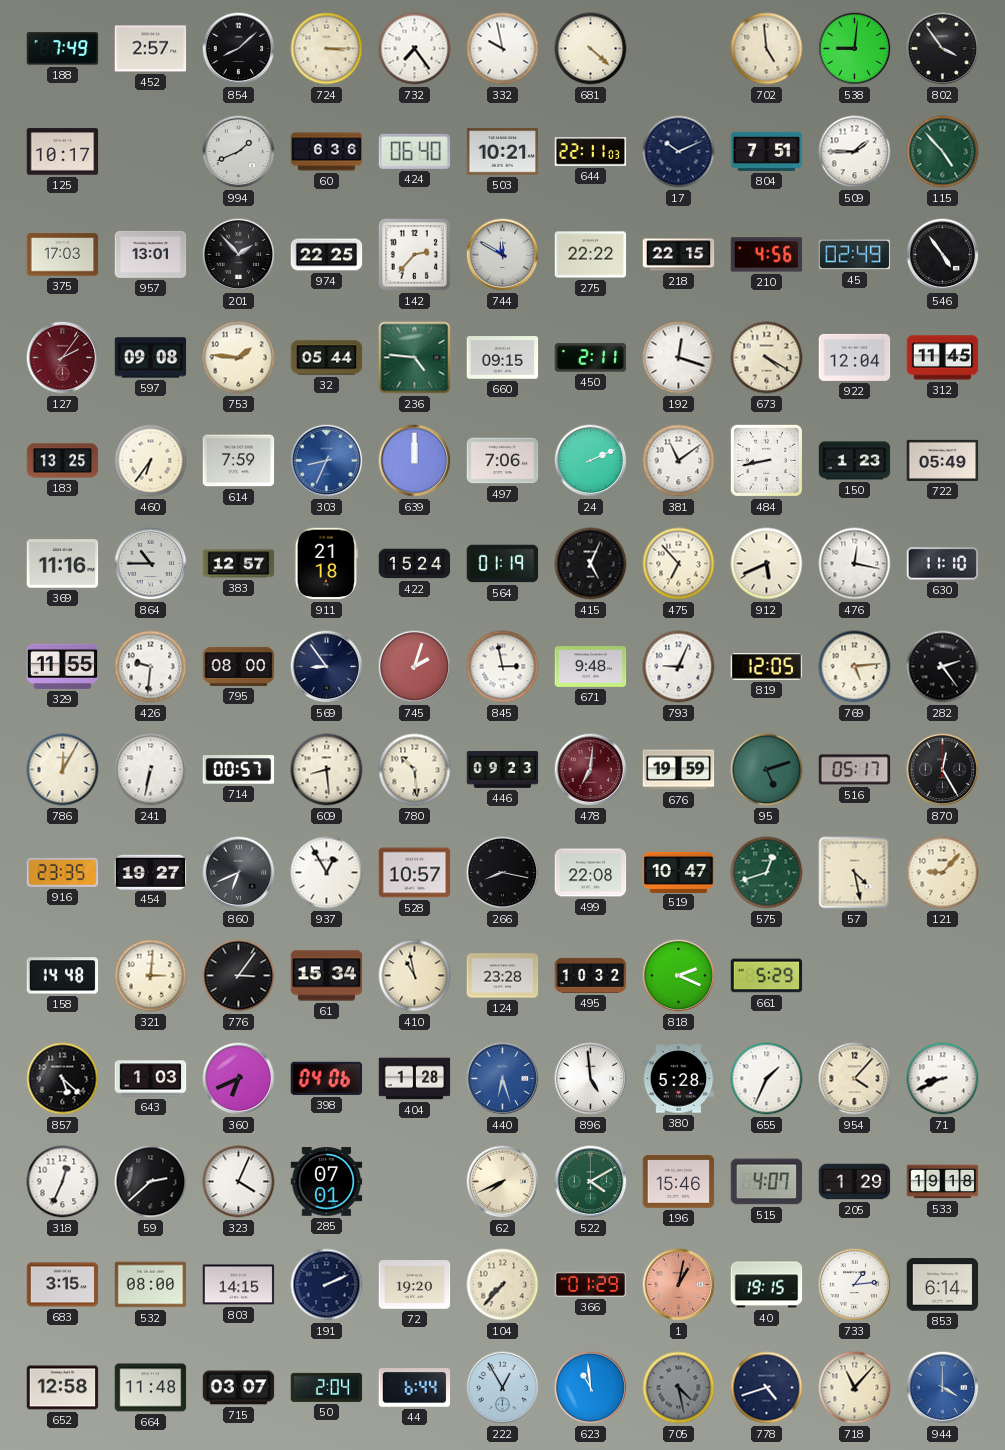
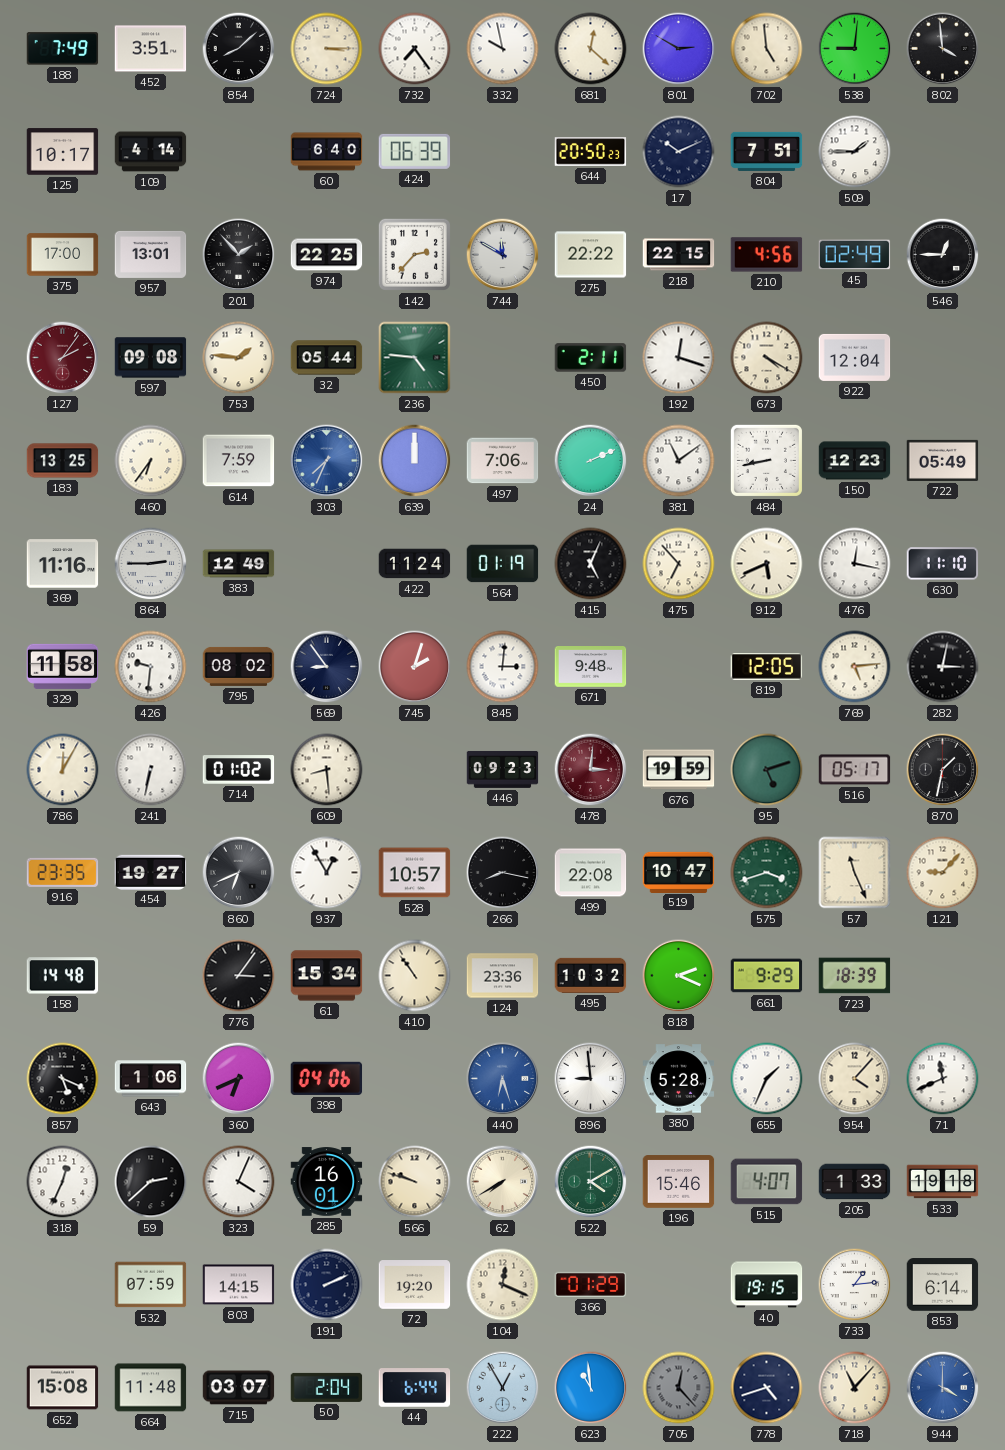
452: 2:57 -> 3:51 (151, 49)
681: 4:22 -> 12:22 (591, 49)
801: none -> 2:50 (679, 49)
802: 3:54 -> 3:59 (943, 49)
109: none -> 4:14 (151, 152)
994: 1:41 -> none (239, 152)
60: 6:36 -> 6:40 (327, 152)
424: 06:40 -> 06:39 (415, 151)
503: 10:21 -> none (503, 152)
644: 22:11 -> 20:50 (591, 152)
115: 4:53 -> none (943, 152)
375: 17:03 -> 17:00 (63, 255)
546: 4:54 -> 12:45 (943, 255)
660: 09:15 -> none (503, 358)
312: 11:45 -> none (943, 358)
303: 8:34 -> 7:34 (327, 461)
150: 1:23 -> 12:23 (855, 461)
864: 10:45 -> 2:45 (151, 564)
383: 12:57 -> 12:49 (239, 564)
911: 21:18 -> none (326, 564)
422: 15:24 -> 11:24 (415, 564)
329: 11:55 -> 11:58 (63, 666)
795: 08:00 -> 08:02 (239, 666)
845: 2:58 -> 3:01 (503, 667)
793: 9:04 -> none (679, 667)
282: 2:24 -> 3:02 (943, 667)
714: 00:57 -> 01:02 (239, 770)
780: 10:29 -> none (415, 770)
478: 7:01 -> 3:01 (591, 770)
870: 12:25 -> 1:32 (943, 770)
575: 12:42 -> 3:42 (767, 873)
57: 4:28 -> 11:26 (855, 873)
321: 3:01 -> none (151, 976)
410: 10:58 -> 10:54 (415, 976)
124: 23:28 -> 23:36 (503, 976)
661: 5:29 -> 9:29 (767, 976)
723: none -> 18:39 (855, 976)
857: 5:22 -> 5:19 (63, 1079)
643: 1:03 -> 1:06 (151, 1079)
404: 1:28 -> none (415, 1079)
896: 4:59 -> 8:59 (591, 1079)
71: 8:41 -> 11:41 (943, 1079)
285: 07:01 -> 16:01 (327, 1182)
566: none -> 9:48 (415, 1182)
62: 7:41 -> 7:40 (503, 1182)
205: 1:29 -> 1:33 (855, 1182)
683: 3:15 -> none (63, 1285)
532: 08:00 -> 07:59 (151, 1285)
104: 7:37 -> 12:19 (503, 1285)
1: 1:02 -> none (679, 1285)
652: 12:58 -> 15:08 (63, 1388)
705: 4:28 -> 12:23 (679, 1388)
